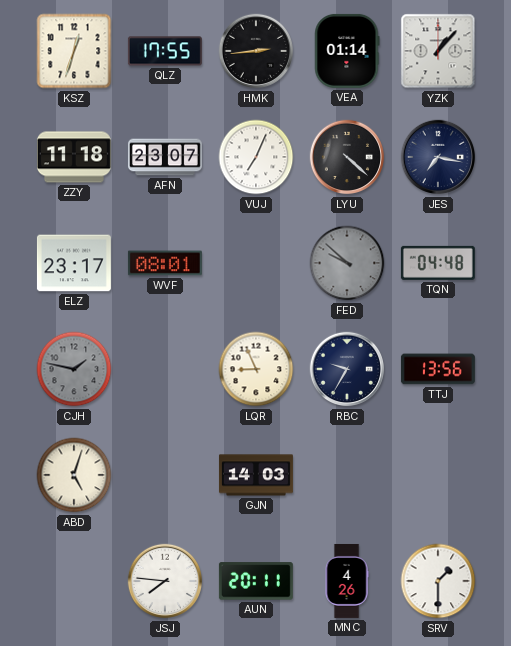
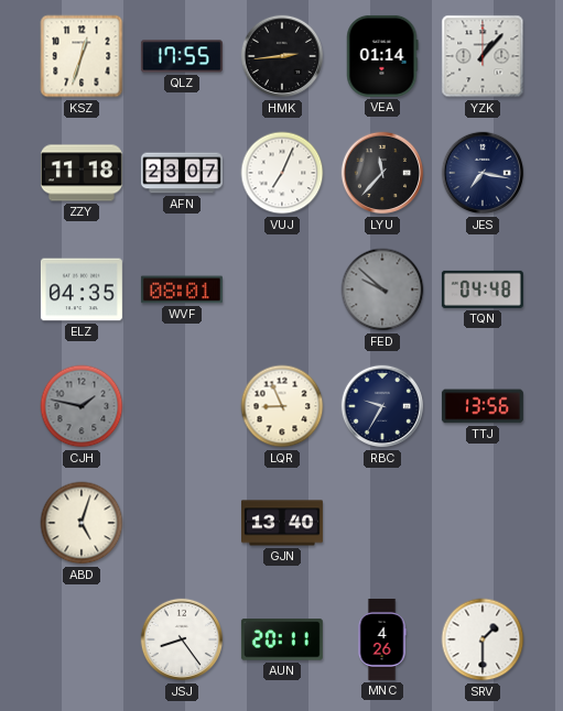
LYU: 4:22 -> 11:37 (382, 173)
ELZ: 23:17 -> 04:35 (82, 289)
GJN: 14:03 -> 13:40 (282, 523)
JSJ: 7:46 -> 8:24 (182, 639)
